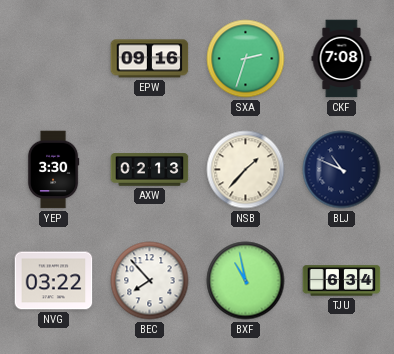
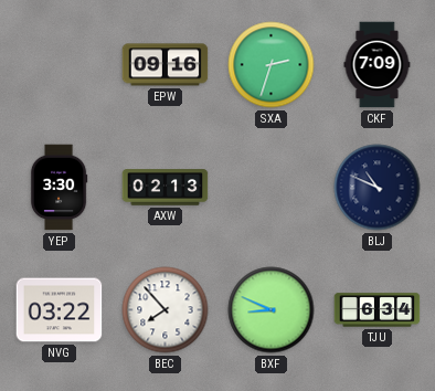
CKF: 7:08 -> 7:09 (378, 65)
NSB: 1:37 -> none (246, 170)
BXF: 10:58 -> 8:49 (272, 310)
